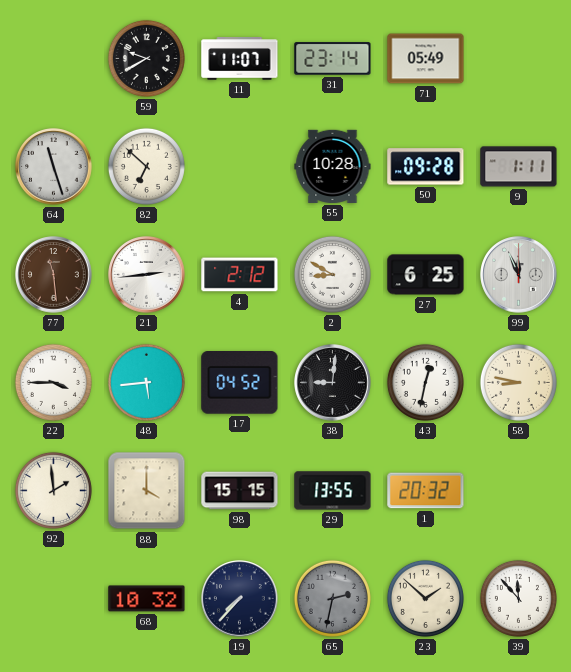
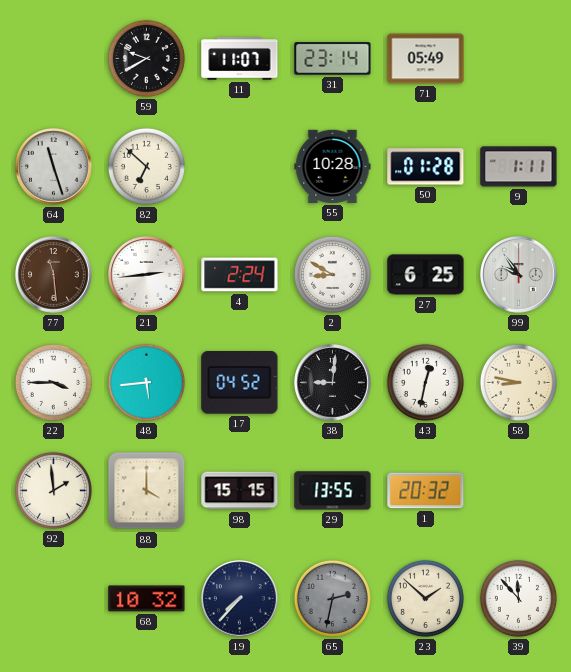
50: 09:28 -> 01:28 (426, 167)
4: 2:12 -> 2:24 (240, 275)
99: 11:56 -> 9:54 (519, 275)
